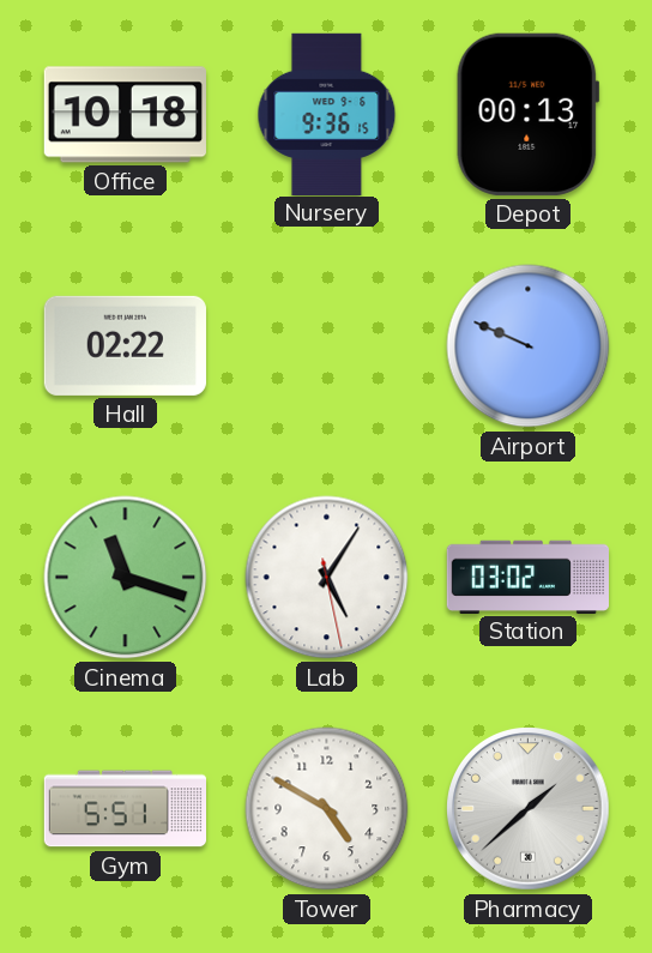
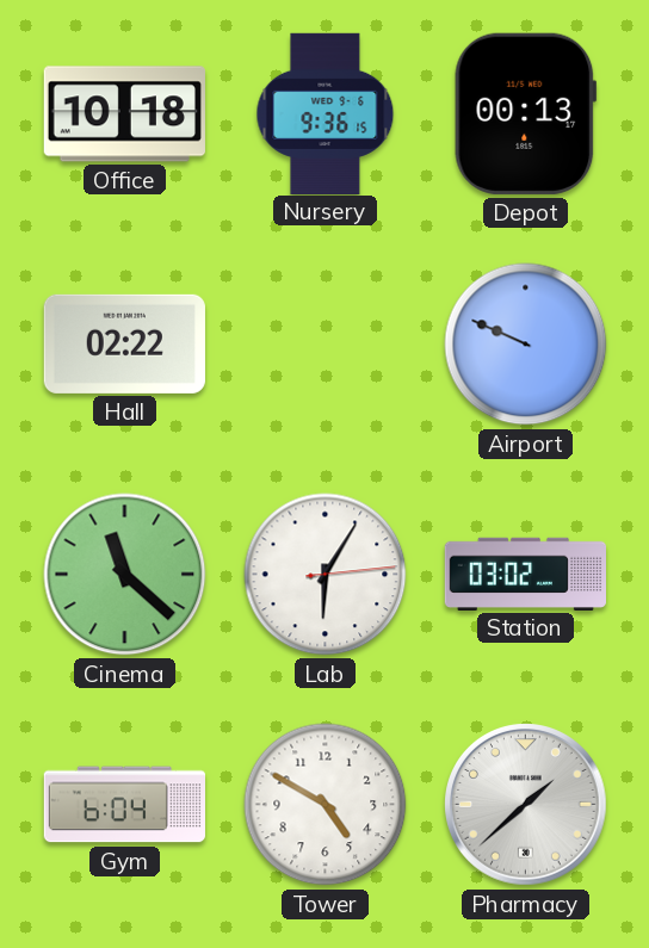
Cinema: 11:18 -> 11:22 (125, 575)
Lab: 5:05 -> 6:05 (326, 575)
Gym: 5:51 -> 6:04 (124, 805)
